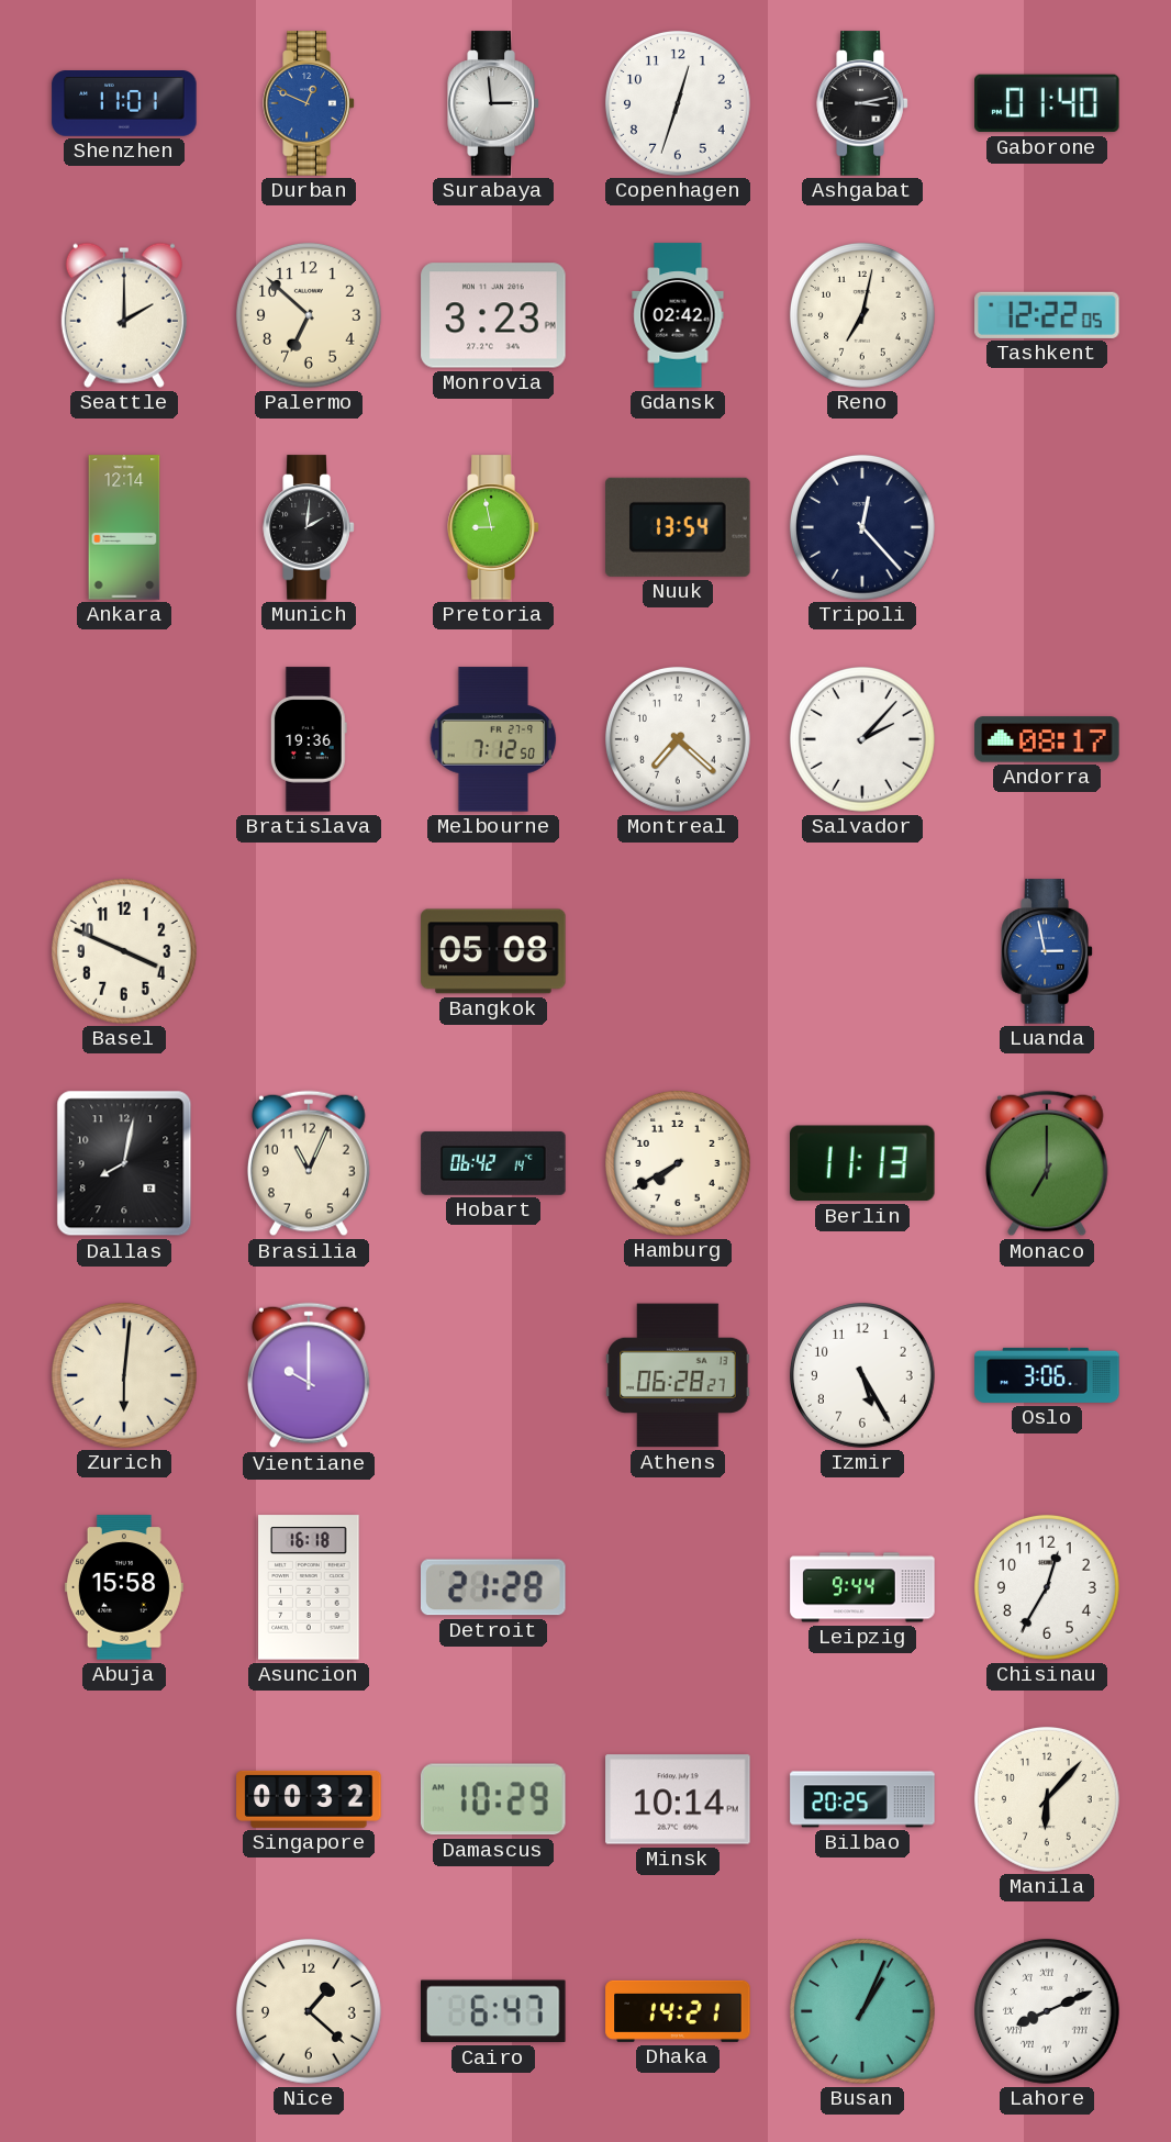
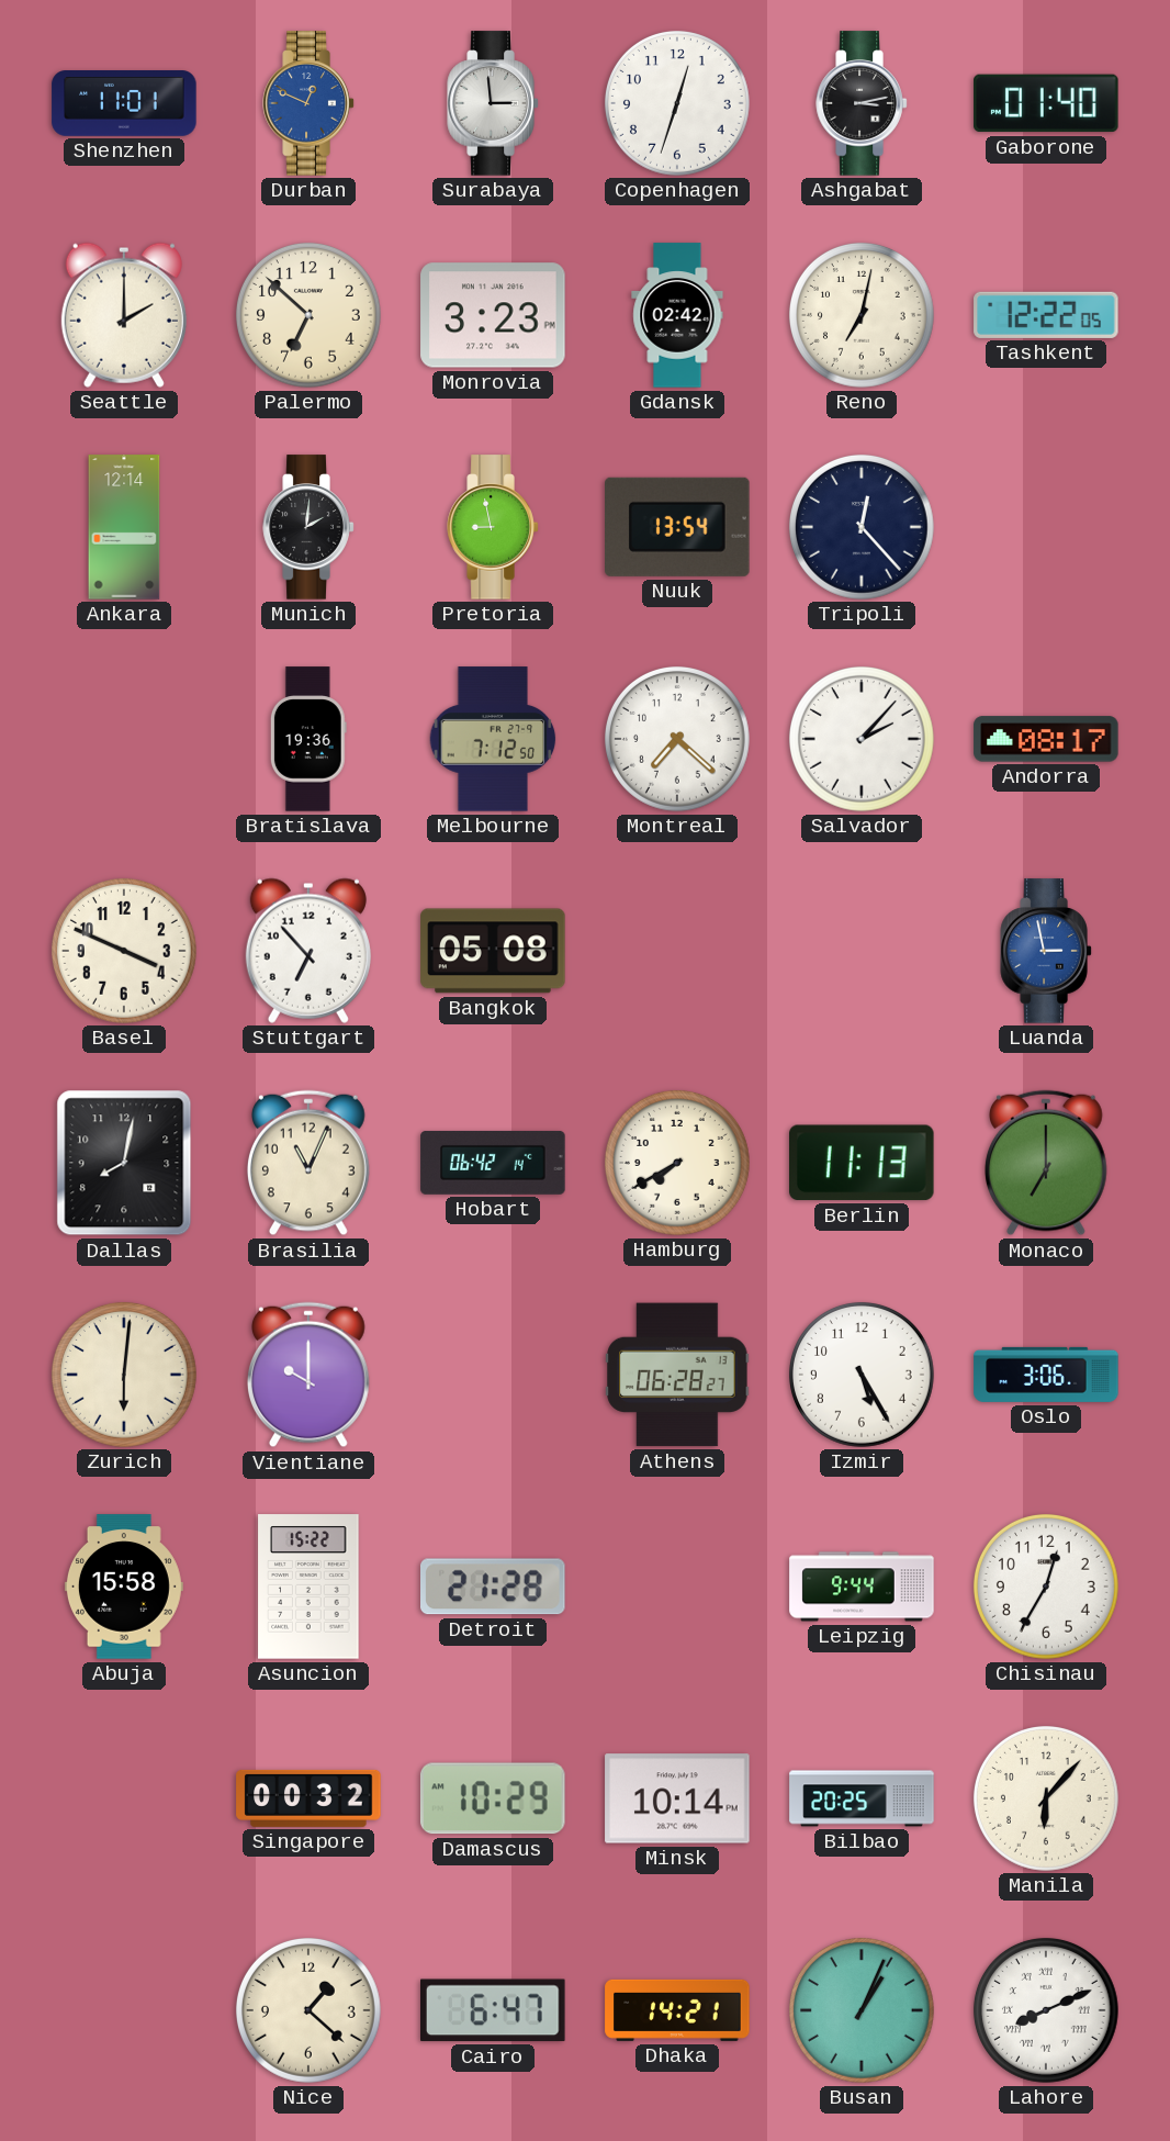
Stuttgart: none -> 6:53 (308, 951)
Asuncion: 16:18 -> 15:22 (308, 1587)
